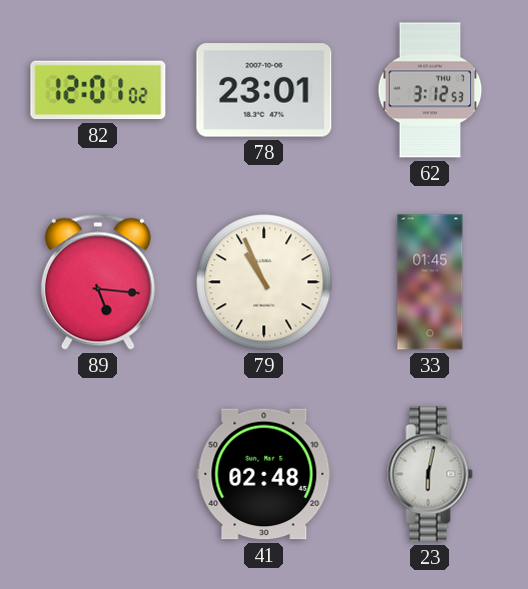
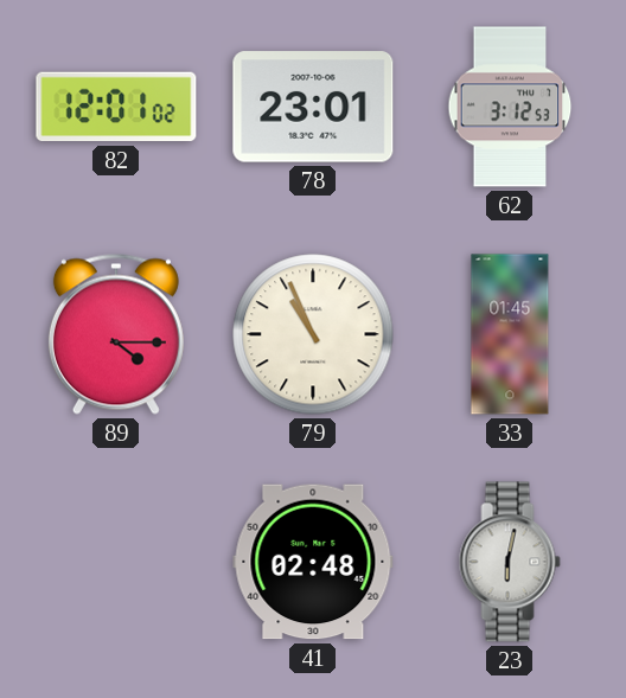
89: 5:16 -> 4:15 (116, 334)
